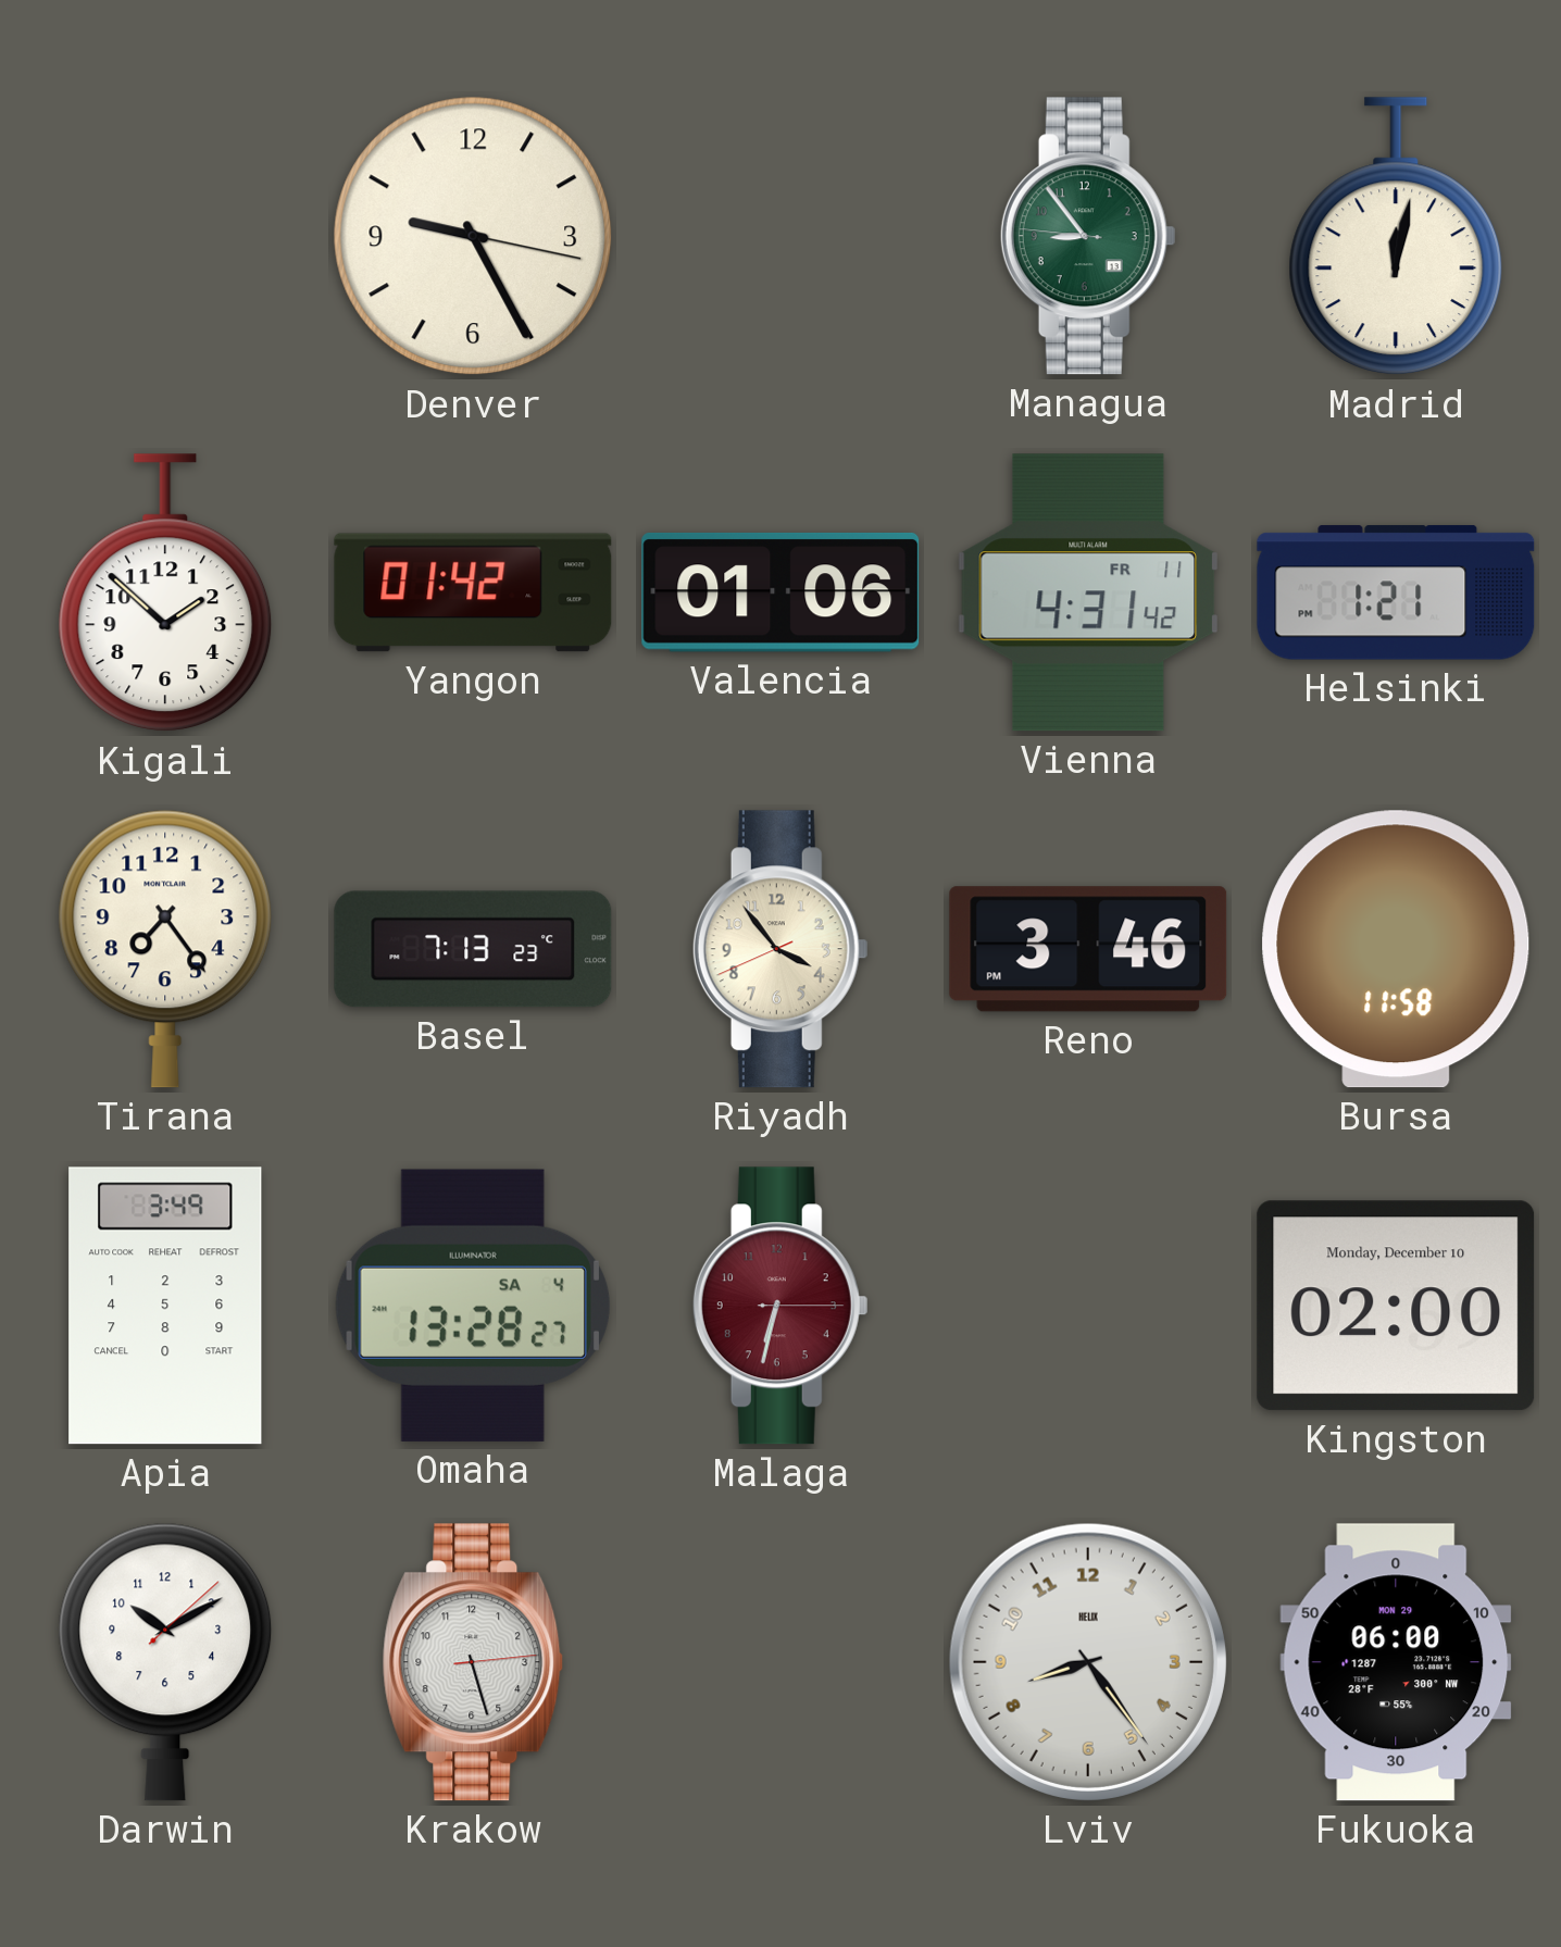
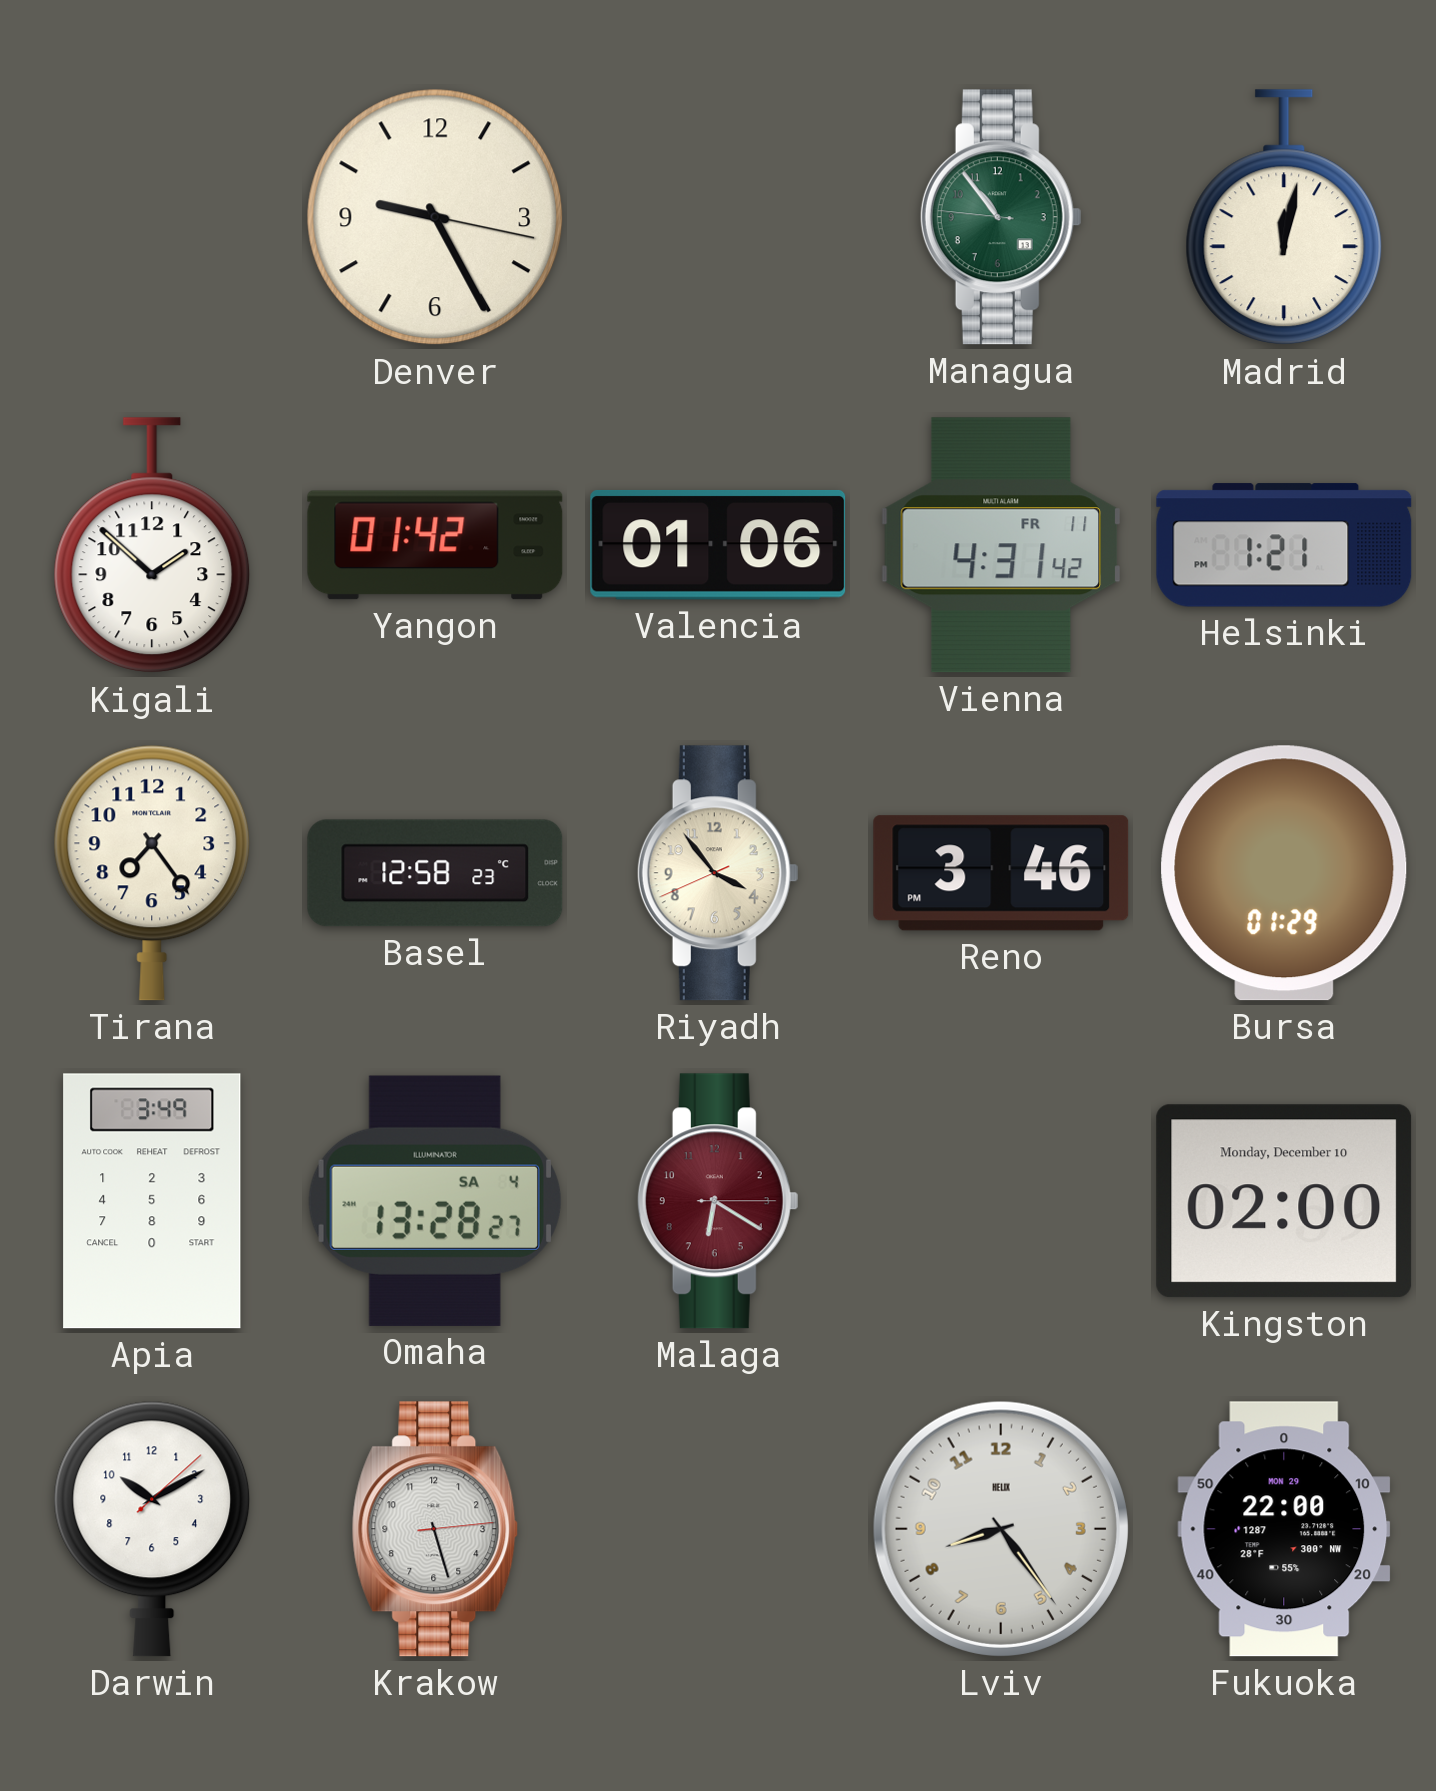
Managua: 8:53 -> 10:53 (1001, 217)
Basel: 7:13 -> 12:58 (435, 873)
Bursa: 11:58 -> 01:29 (1284, 873)
Malaga: 6:32 -> 6:20 (718, 1201)
Fukuoka: 06:00 -> 22:00 (1284, 1529)
